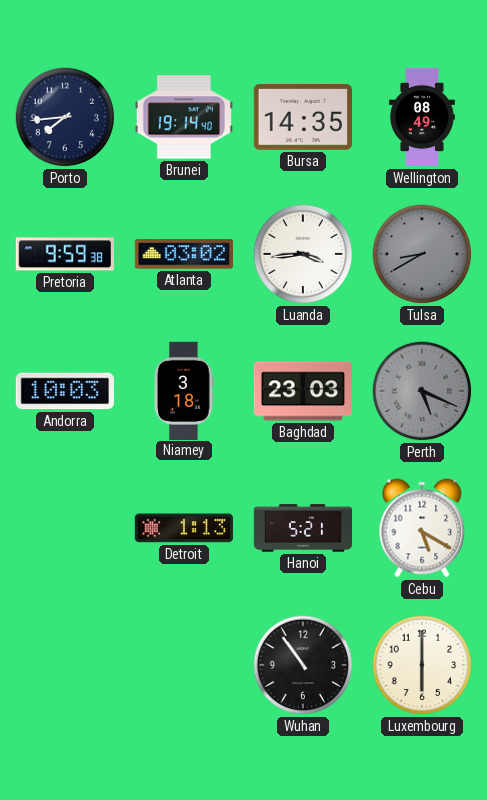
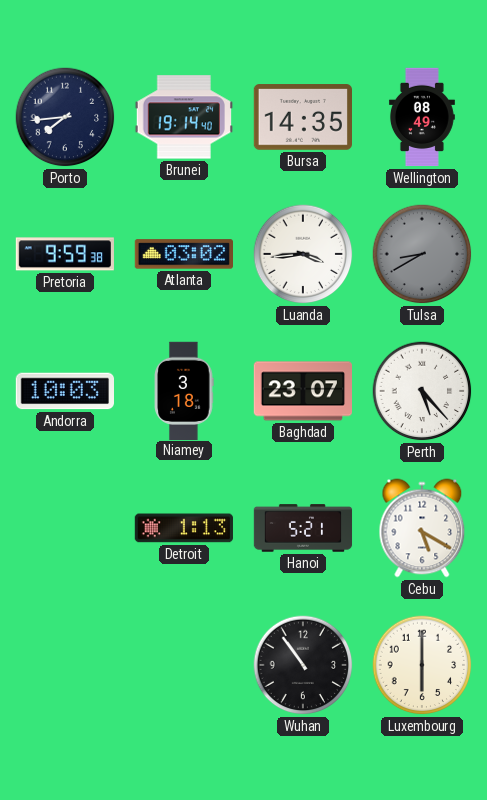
Baghdad: 23:03 -> 23:07 (302, 391)
Perth: 5:19 -> 5:23 (422, 391)
Perth dial: grey -> white (422, 391)
